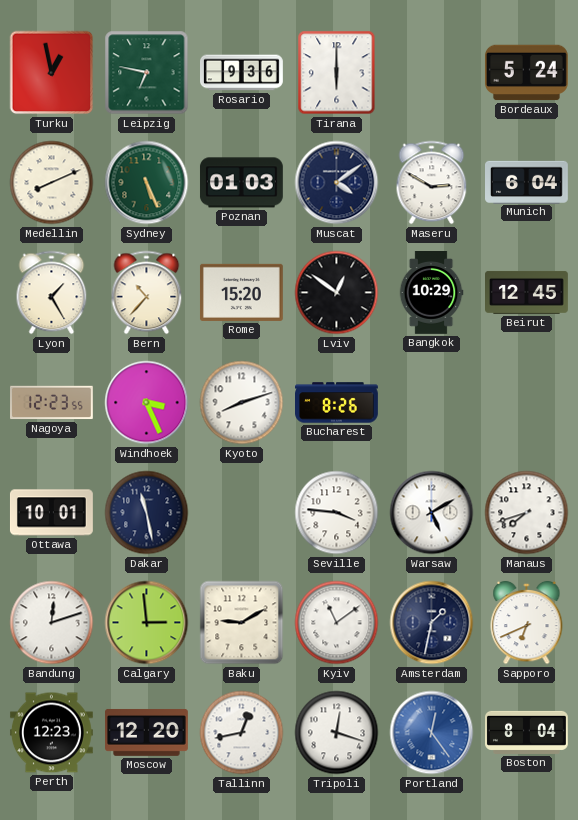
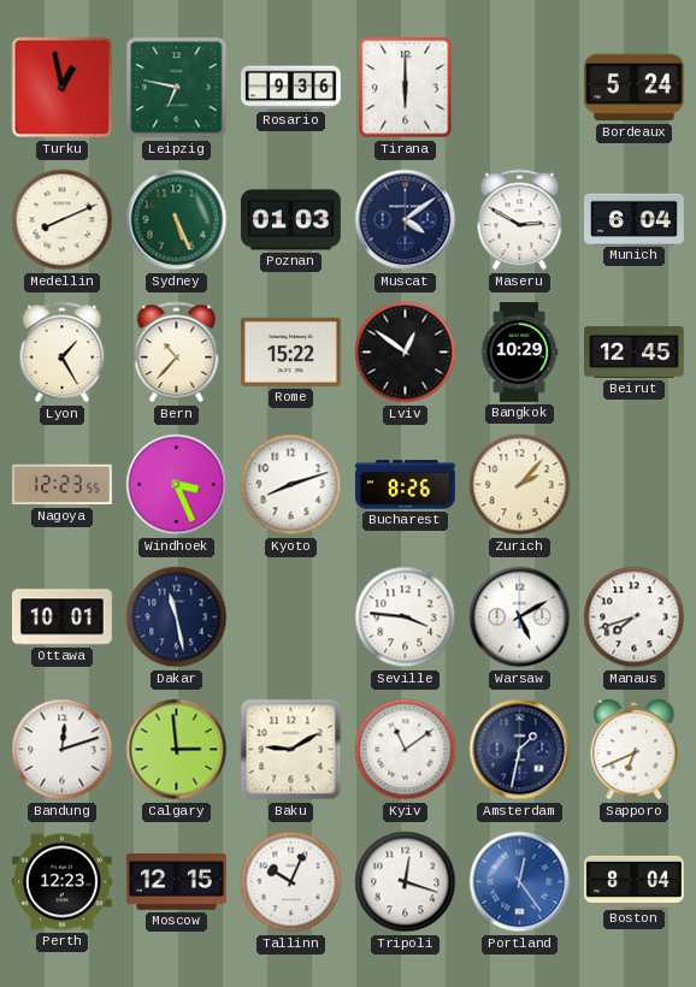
Rome: 15:20 -> 15:22 (290, 351)
Zurich: none -> 2:07 (520, 485)
Moscow: 12:20 -> 12:15 (177, 881)
Tallinn: 12:43 -> 10:04 (291, 882)
